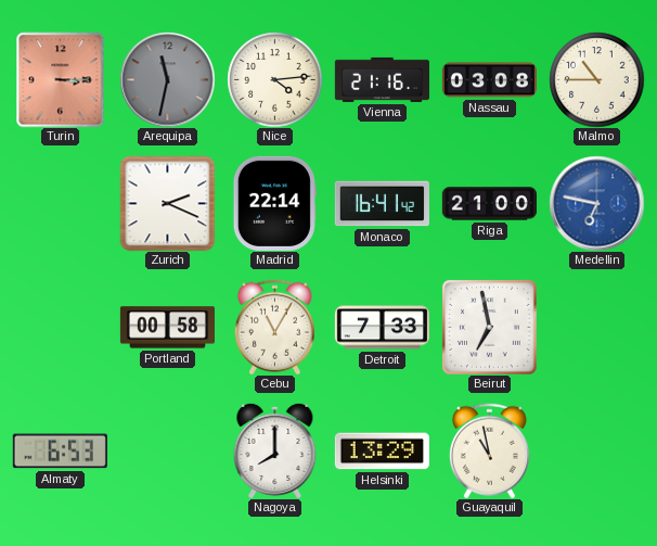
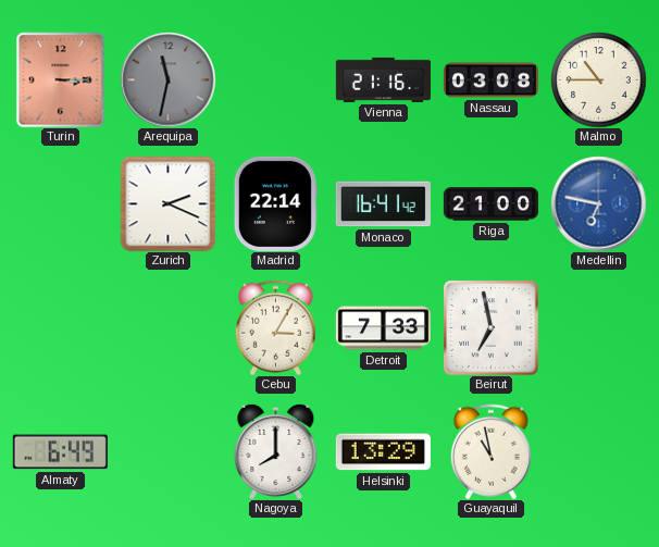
Nice: 4:14 -> none (274, 79)
Portland: 00:58 -> none (167, 328)
Cebu: 11:05 -> 3:05 (275, 327)
Almaty: 6:53 -> 6:49 (60, 452)
